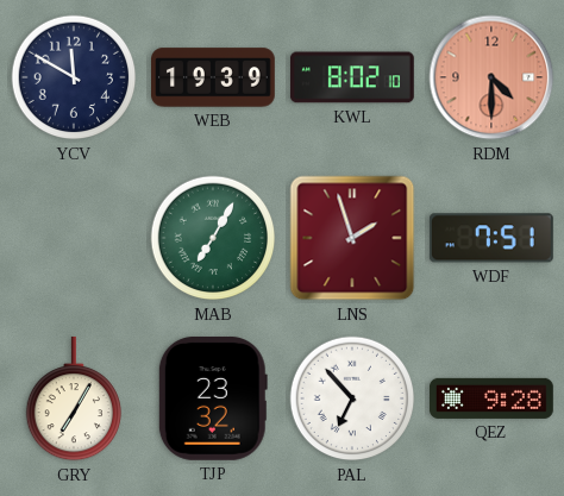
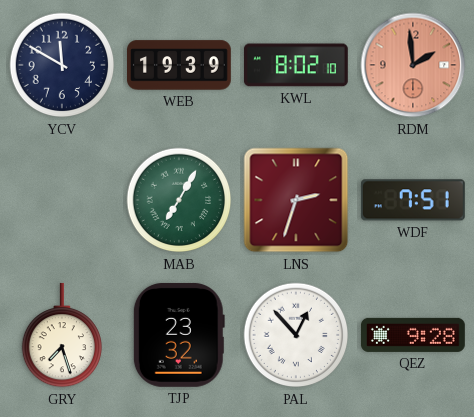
RDM: 4:30 -> 1:59 (413, 65)
LNS: 1:57 -> 2:33 (296, 200)
GRY: 7:05 -> 7:27 (61, 335)
PAL: 6:53 -> 12:53 (296, 335)
